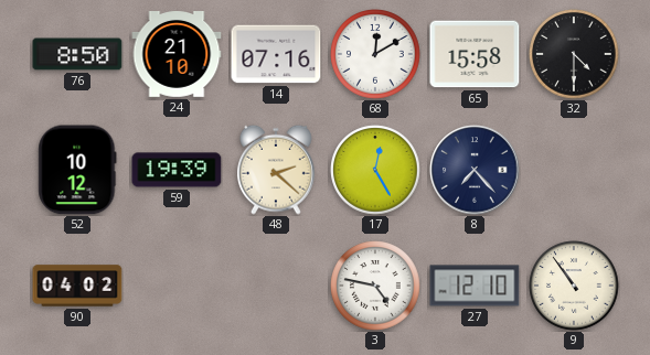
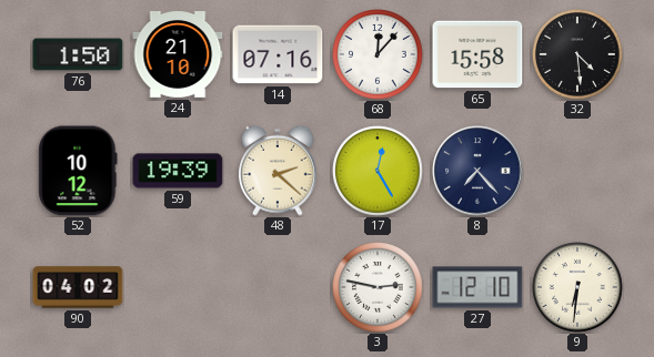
76: 8:50 -> 1:50 (78, 54)
68: 12:10 -> 12:07 (378, 54)
32: 4:30 -> 4:29 (577, 54)
3: 4:47 -> 2:47 (378, 287)
9: 10:54 -> 6:31 (577, 287)
